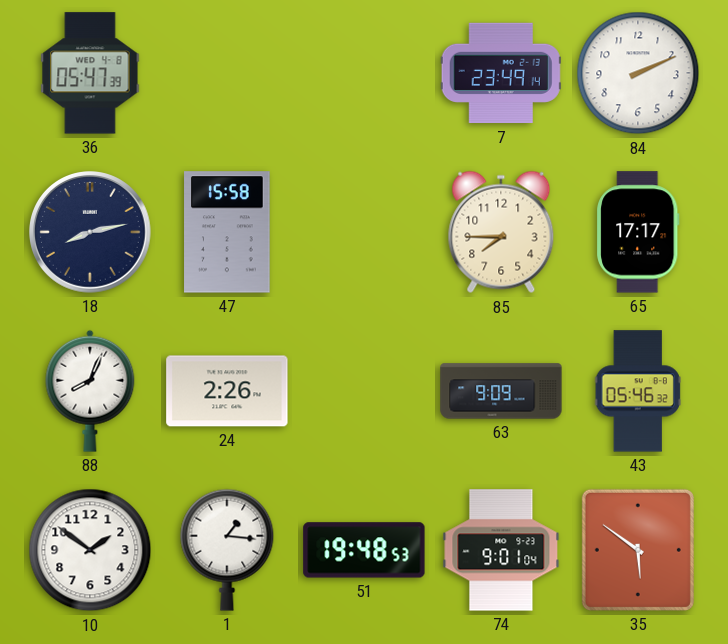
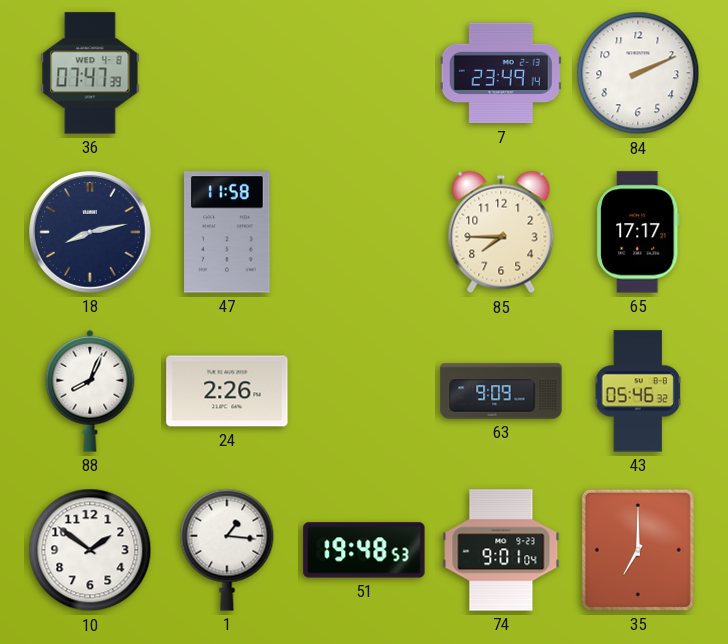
36: 05:47 -> 07:47 (90, 73)
47: 15:58 -> 11:58 (227, 232)
35: 5:51 -> 7:00 (638, 550)
